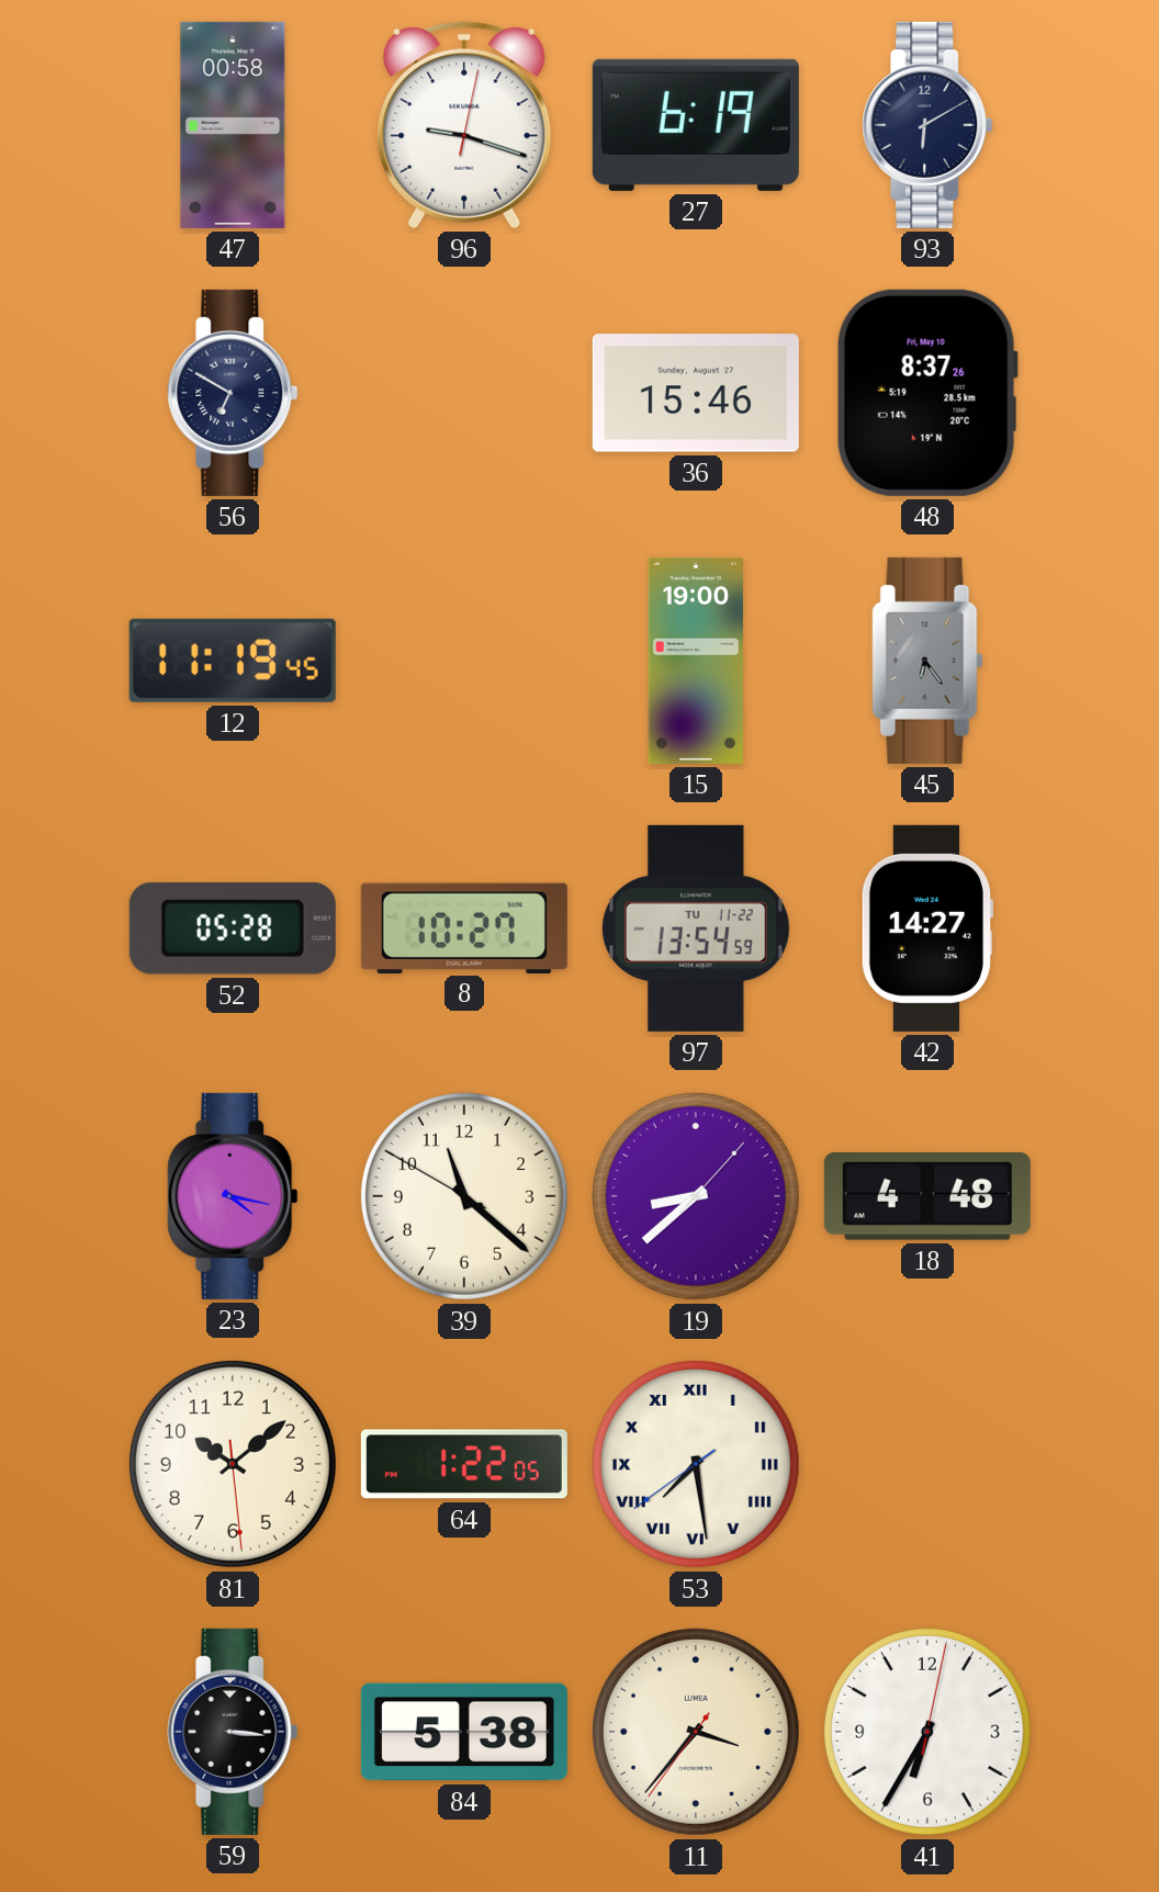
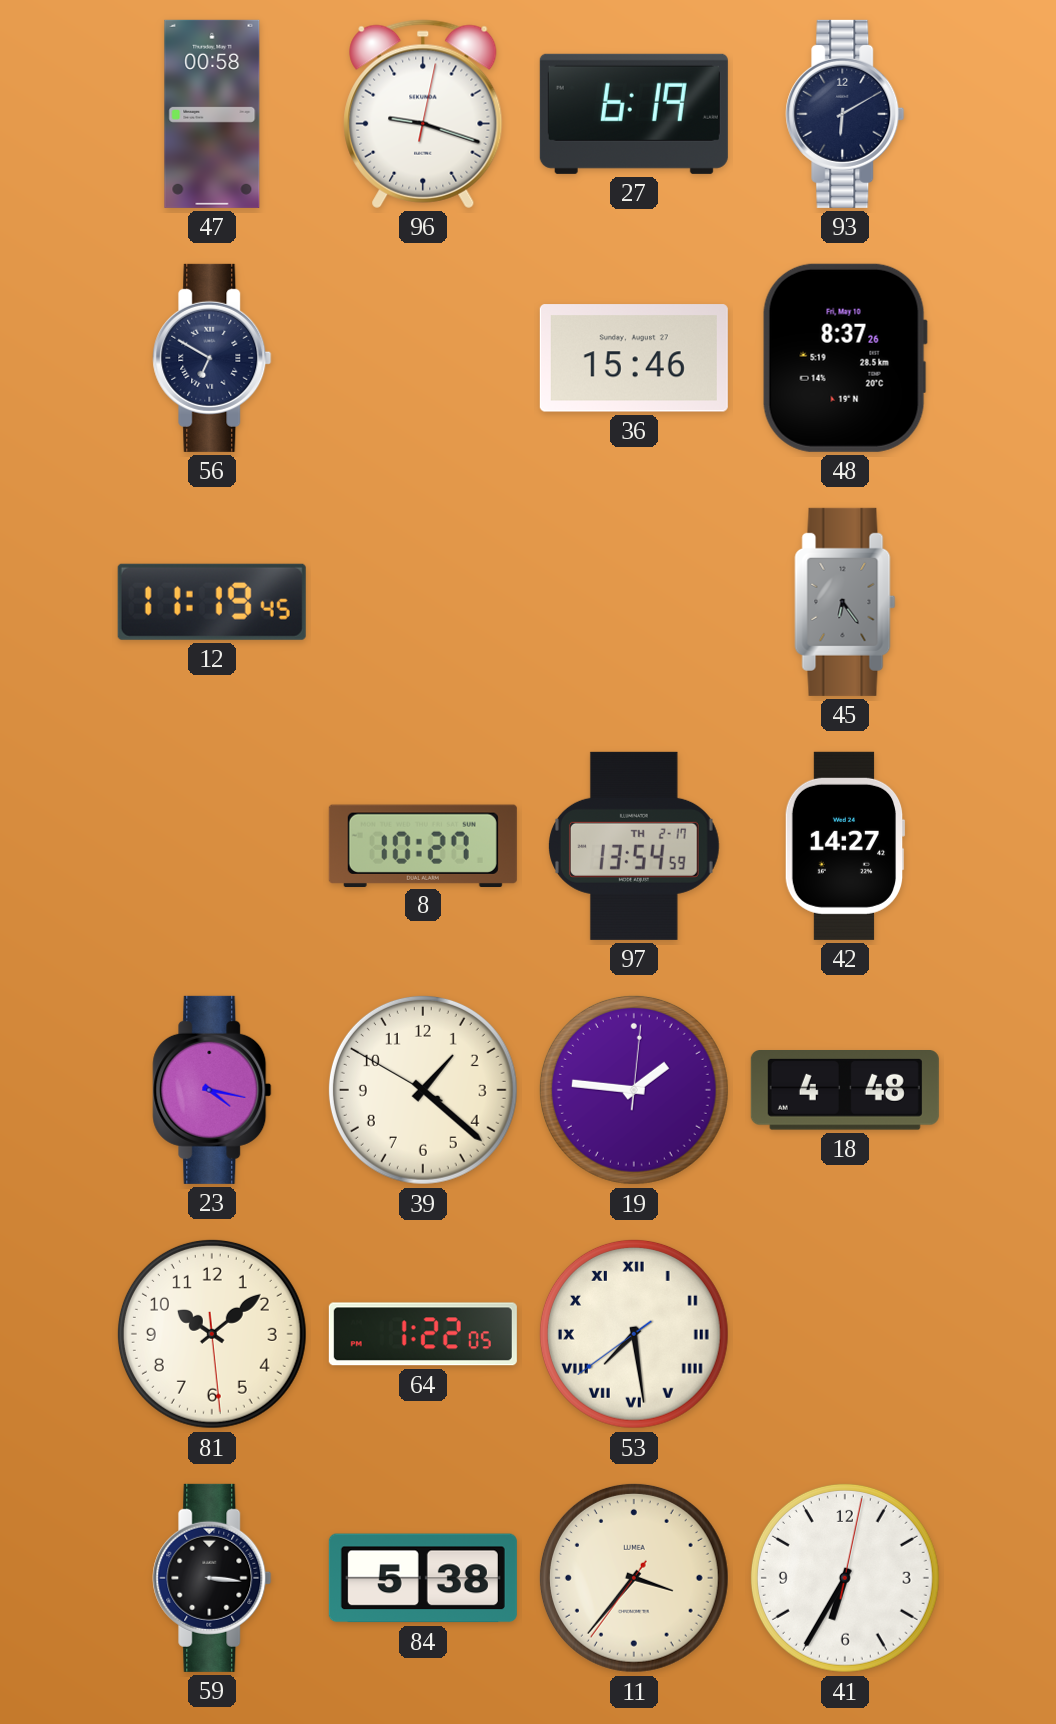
15: 19:00 -> none (695, 661)
52: 05:28 -> none (233, 928)
97 date: TU 11-22 -> TH 2-17 (634, 846)
39: 11:21 -> 1:21 (423, 1090)
19: 8:38 -> 1:46 (634, 1090)
